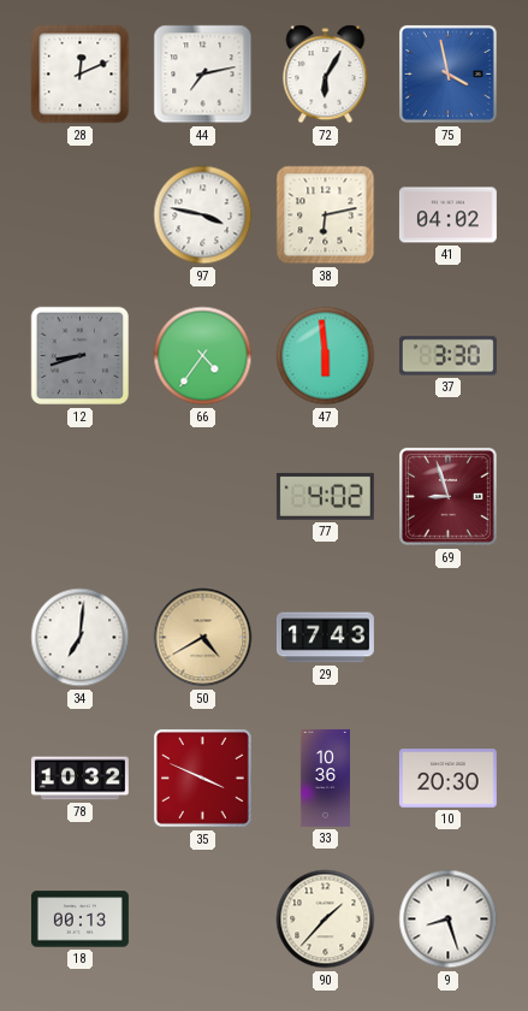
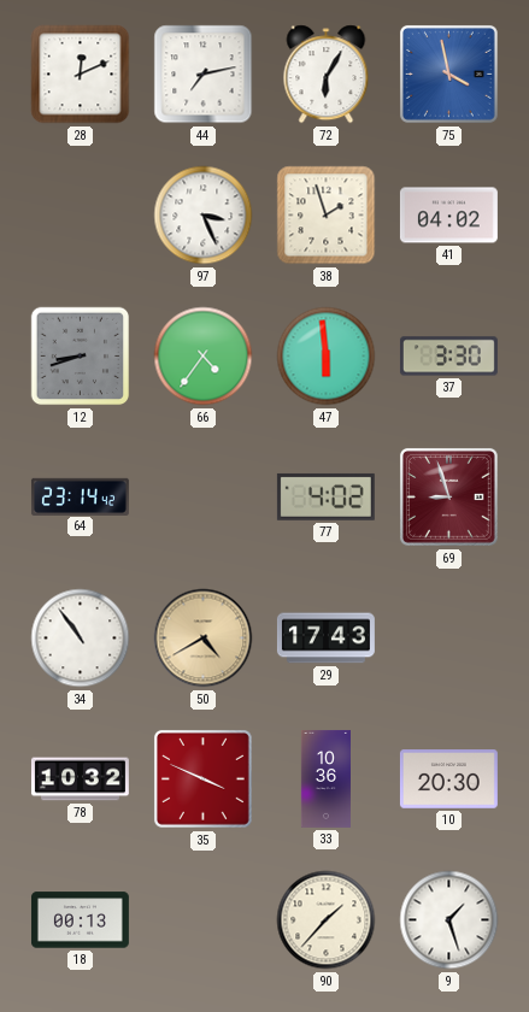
97: 3:47 -> 3:26 (204, 216)
38: 6:13 -> 1:57 (327, 216)
64: none -> 23:14 (80, 496)
34: 7:01 -> 10:54 (81, 639)
9: 8:27 -> 1:27 (449, 920)
